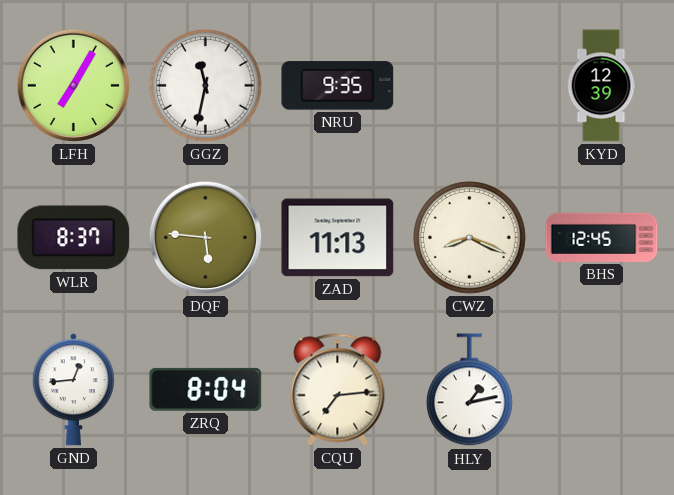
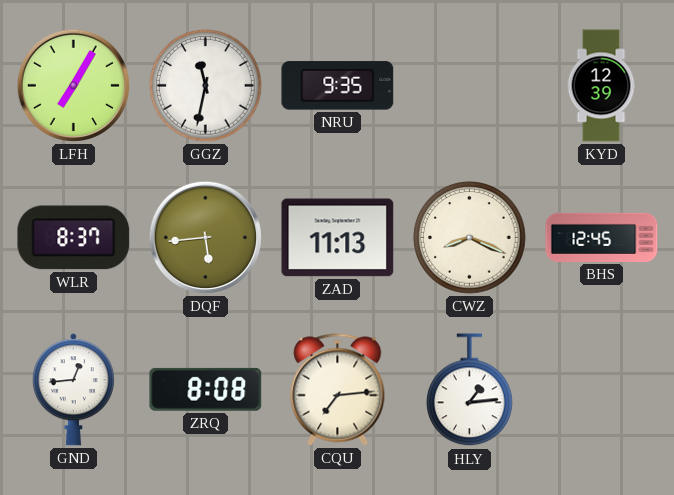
DQF: 5:46 -> 5:44 (205, 237)
ZRQ: 8:04 -> 8:08 (206, 389)
HLY: 1:13 -> 1:14 (470, 390)
